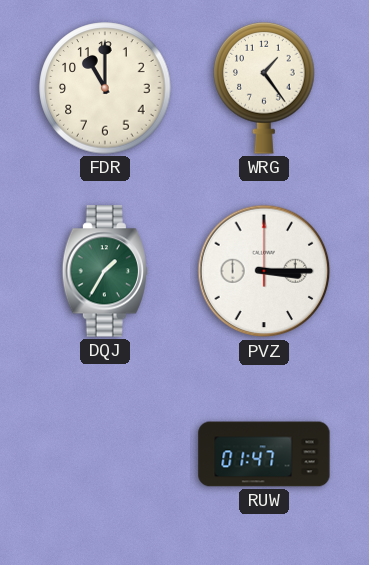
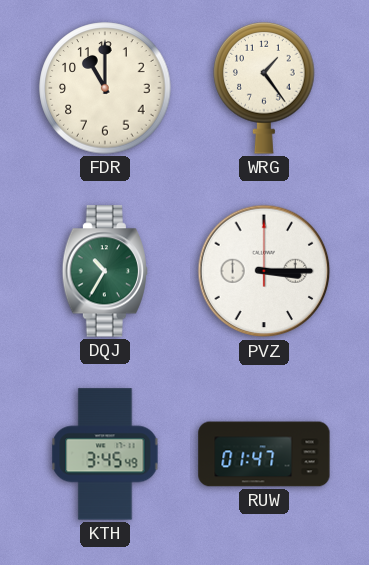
DQJ: 1:35 -> 10:35 (105, 271)
KTH: none -> 3:45 (105, 454)
